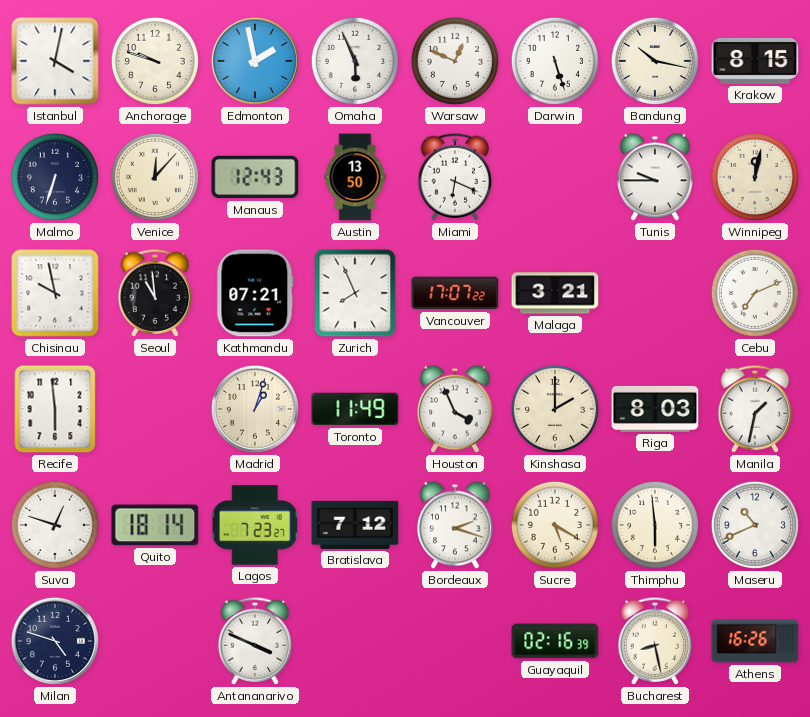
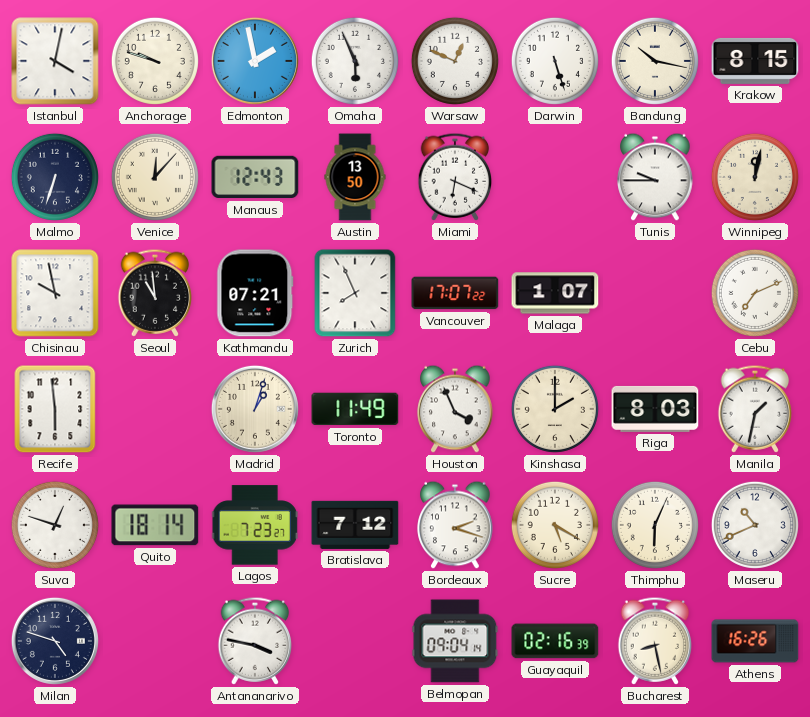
Malaga: 3:21 -> 1:07 (555, 293)
Thimphu: 5:59 -> 6:04 (655, 525)
Antananarivo: 3:49 -> 3:47 (255, 641)
Belmopan: none -> 09:04 (455, 641)
